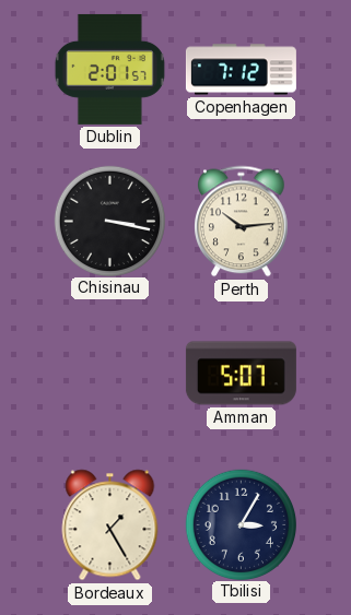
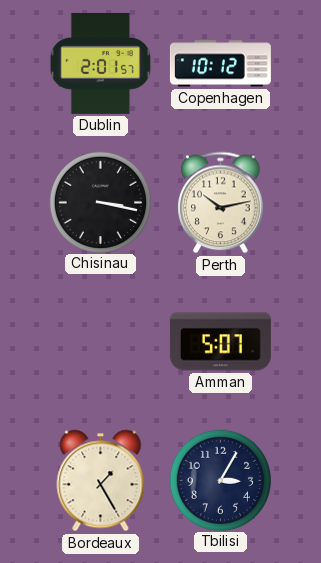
Copenhagen: 7:12 -> 10:12 (220, 64)
Perth: 10:14 -> 10:13 (221, 203)
